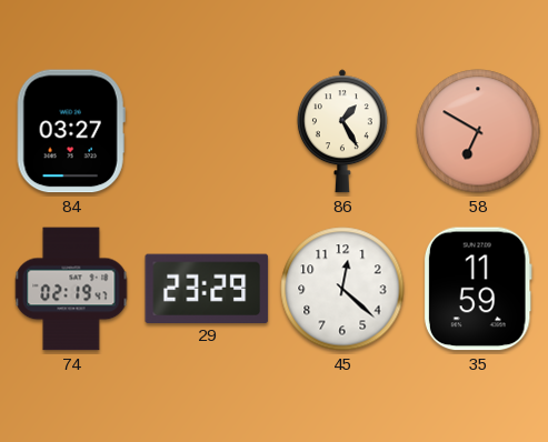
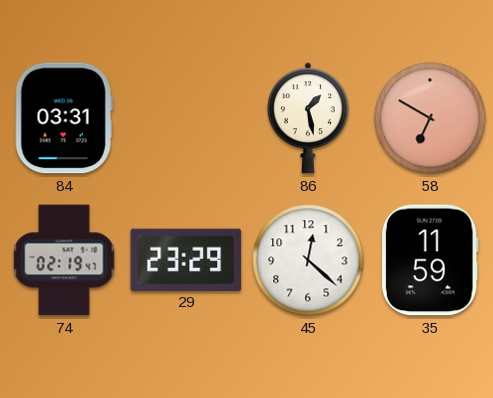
84: 03:27 -> 03:31 (64, 118)
86: 1:25 -> 1:28 (308, 118)
